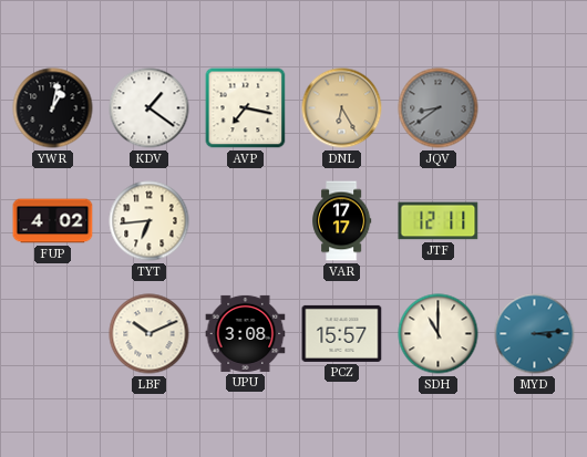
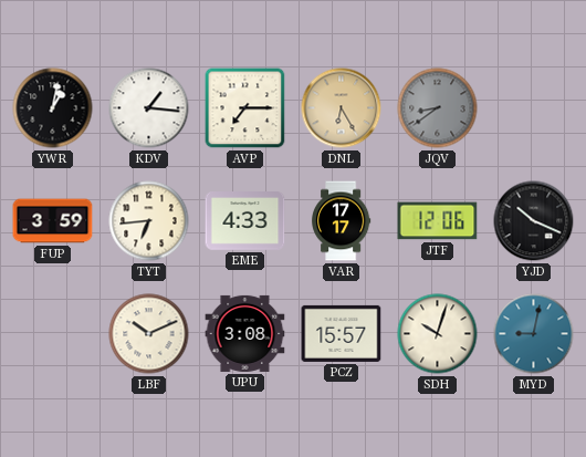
KDV: 1:21 -> 1:16 (149, 108)
AVP: 7:17 -> 7:15 (245, 108)
FUP: 4:02 -> 3:59 (53, 221)
EME: none -> 4:33 (245, 221)
JTF: 12:11 -> 12:06 (438, 221)
YJD: none -> 10:19 (534, 221)
SDH: 11:00 -> 10:03 (438, 334)
MYD: 3:14 -> 9:02 (534, 334)
